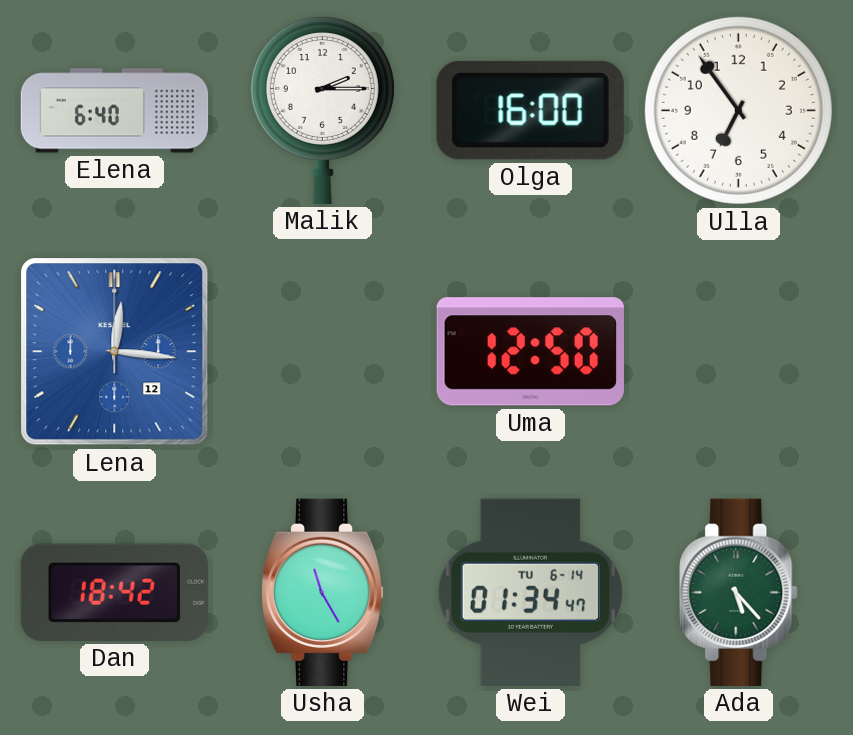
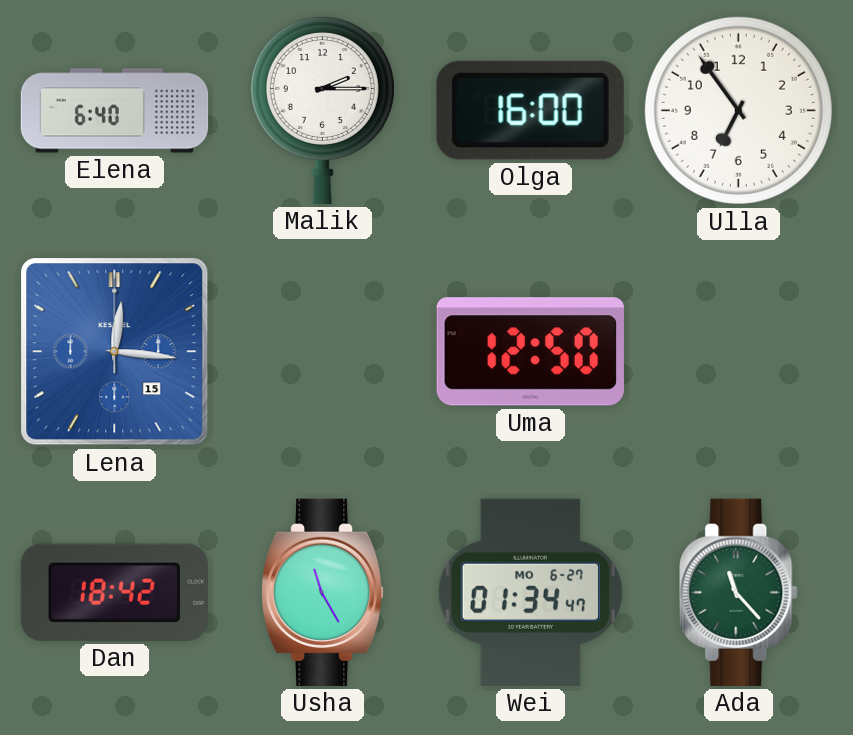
Lena date: 12 -> 15 (115, 352)
Wei date: TU 6-14 -> MO 6-27 (530, 592)
Ada: 5:23 -> 11:23 (739, 592)
